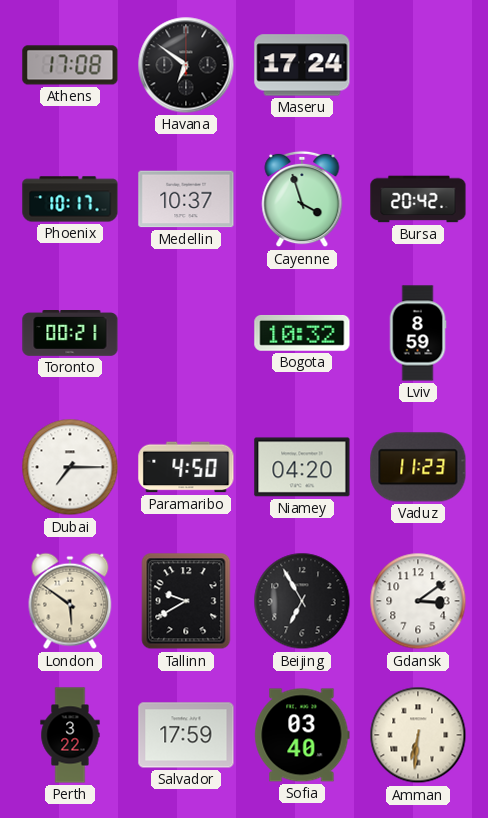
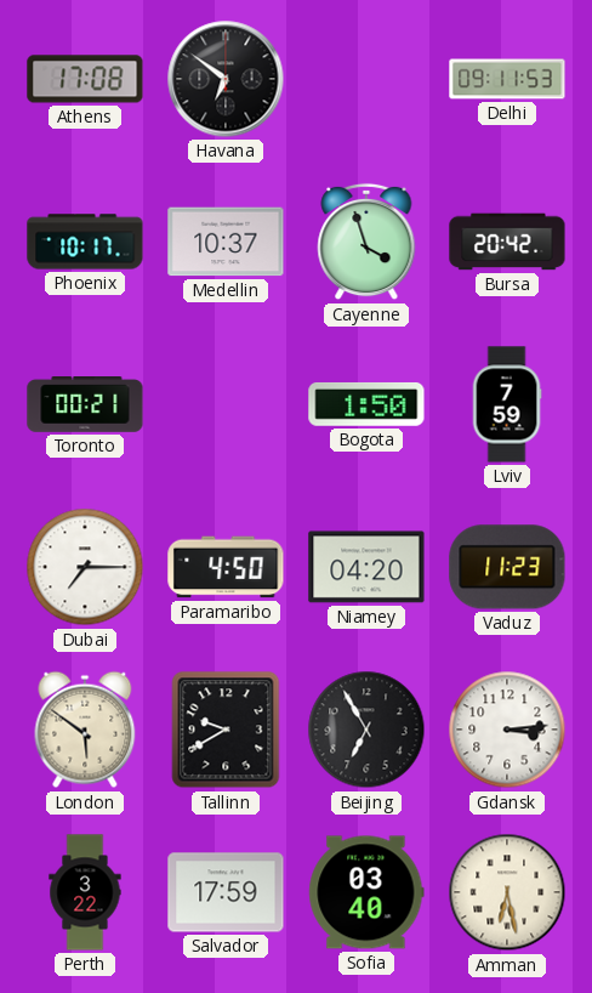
Maseru: 17:24 -> none (302, 65)
Delhi: none -> 09:11 (507, 79)
Bogota: 10:32 -> 1:50 (366, 404)
Lviv: 8:59 -> 7:59 (507, 404)
Gdansk: 3:09 -> 3:14 (507, 730)
Amman: 6:31 -> 6:28 (507, 892)
